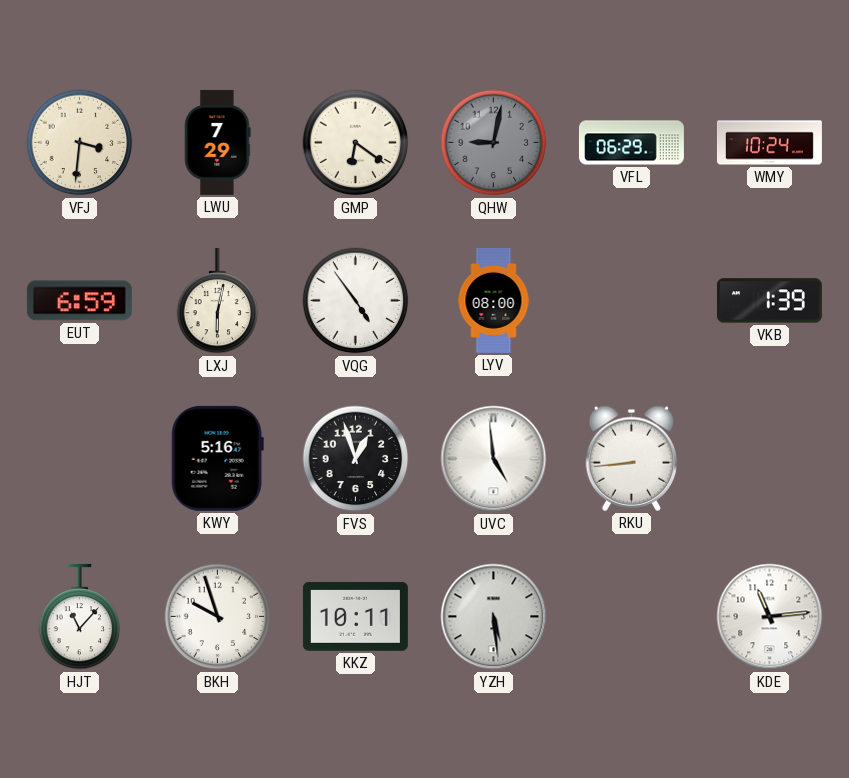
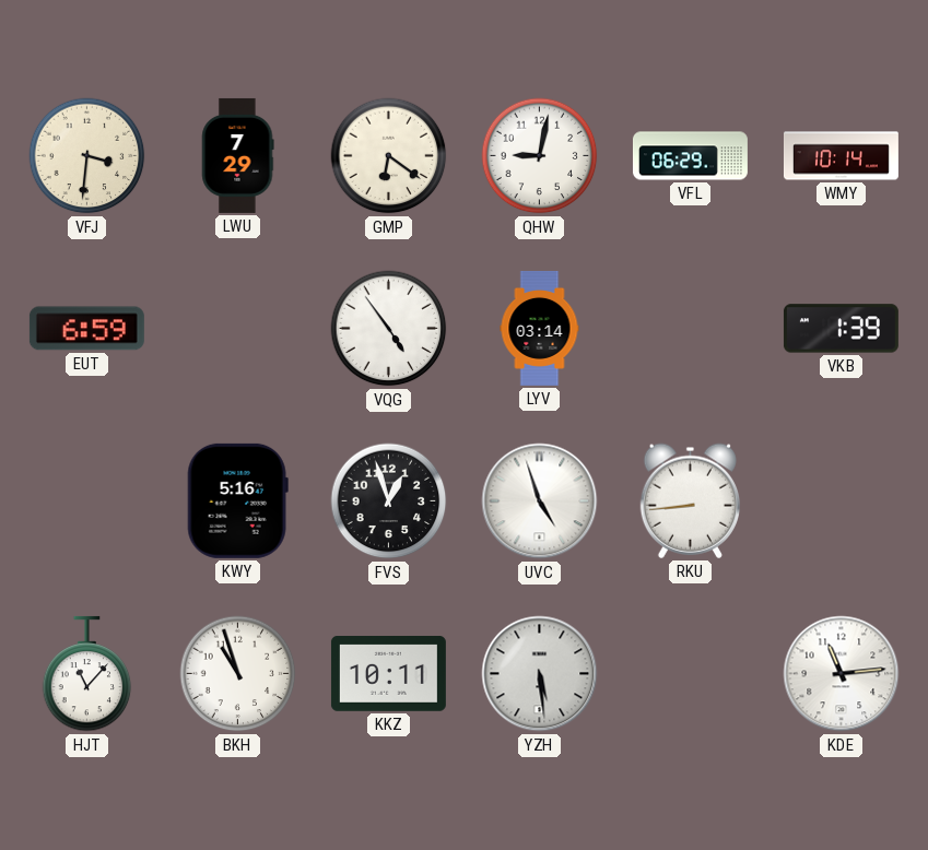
QHW dial: grey -> white (540, 156)
WMY: 10:24 -> 10:14 (841, 156)
LXJ: 6:02 -> none (218, 301)
LYV: 08:00 -> 03:14 (540, 328)
UVC: 4:59 -> 4:57 (540, 501)
BKH: 9:57 -> 10:57 (238, 674)
